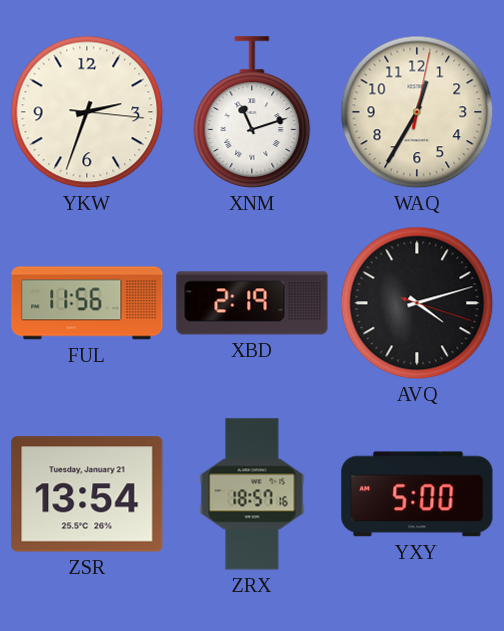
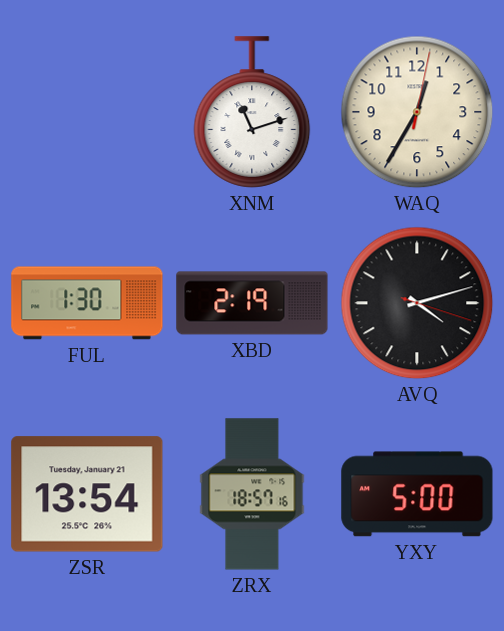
YKW: 2:33 -> none (87, 112)
FUL: 11:56 -> 1:30 (87, 303)
